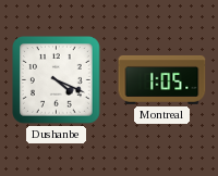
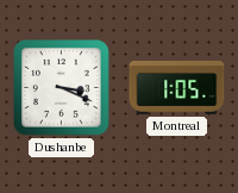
Dushanbe: 4:19 -> 3:19 (62, 88)
